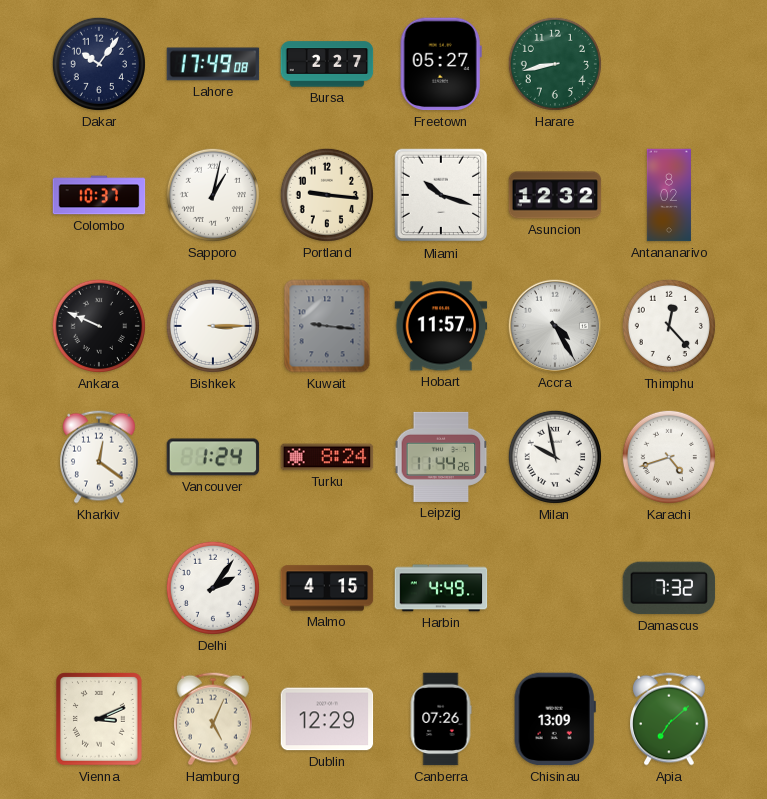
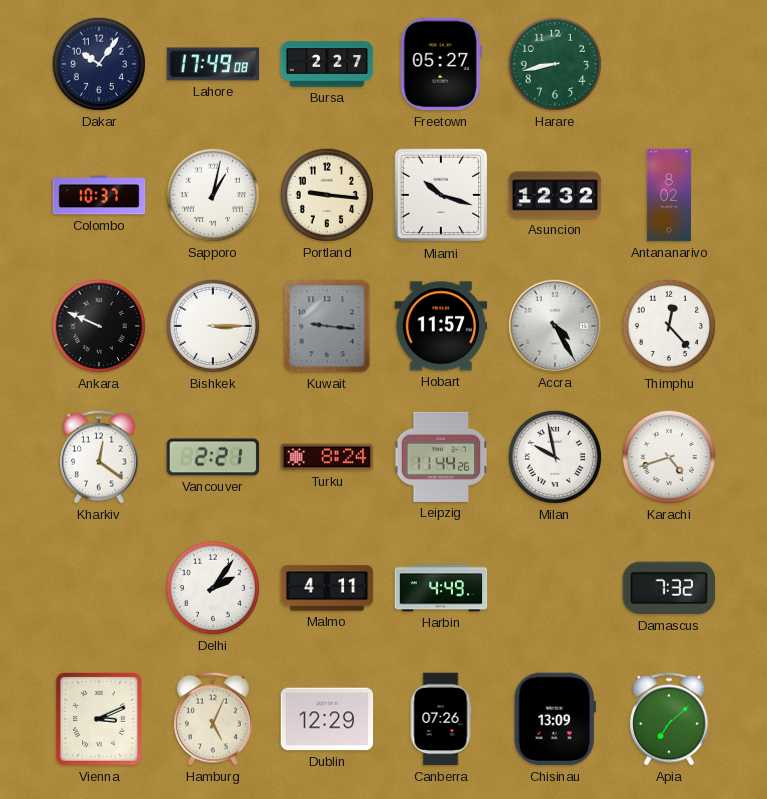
Vancouver: 1:24 -> 2:21 (213, 457)
Malmo: 4:15 -> 4:11 (327, 588)
